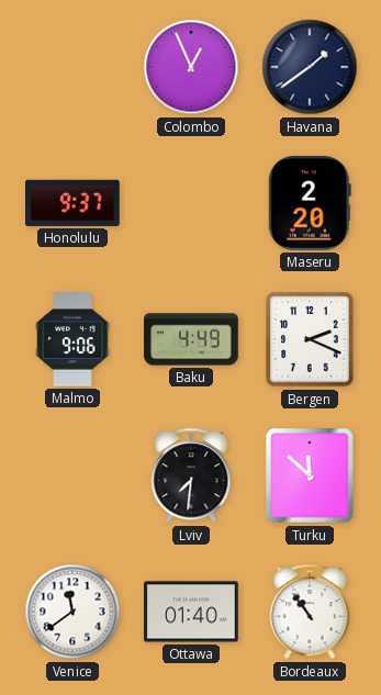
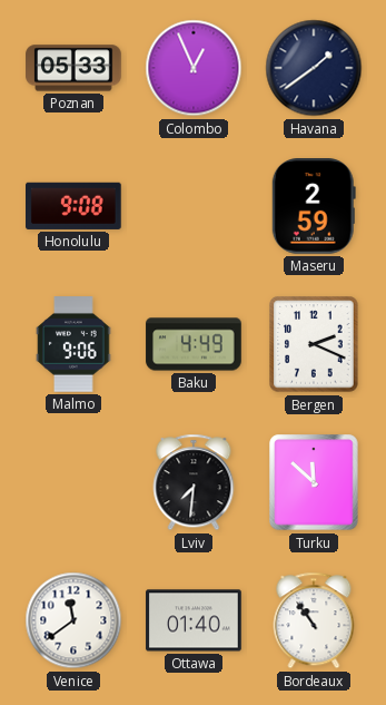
Poznan: none -> 05:33 (73, 68)
Honolulu: 9:37 -> 9:08 (75, 206)
Maseru: 2:20 -> 2:59 (314, 207)
